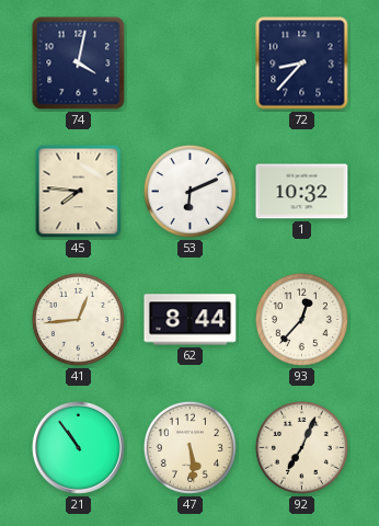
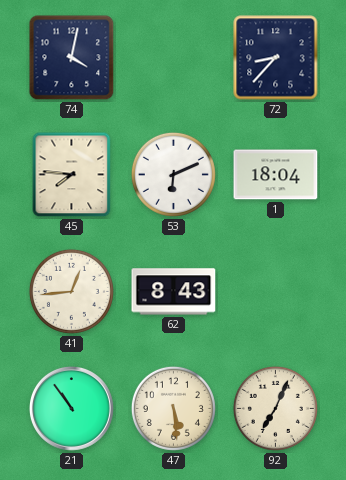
1: 10:32 -> 18:04 (276, 175)
62: 8:44 -> 8:43 (174, 292)
93: 12:37 -> none (301, 319)
